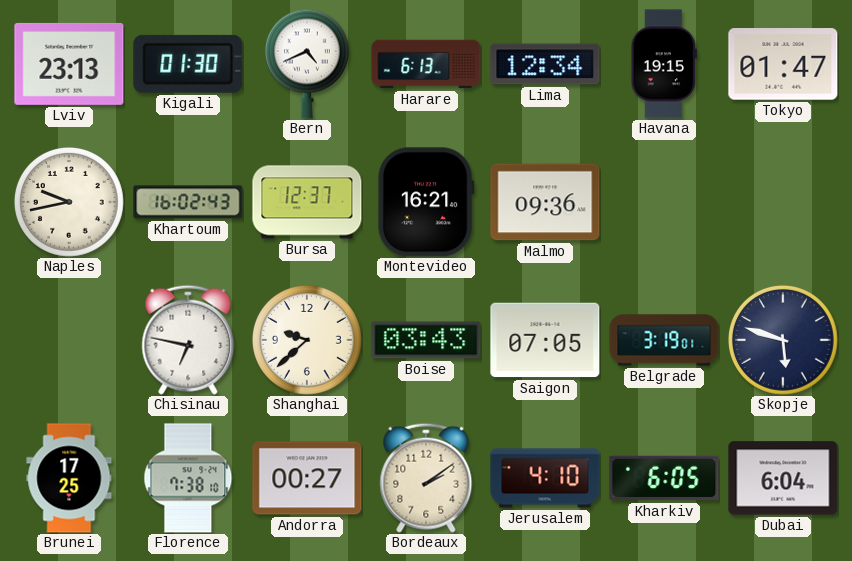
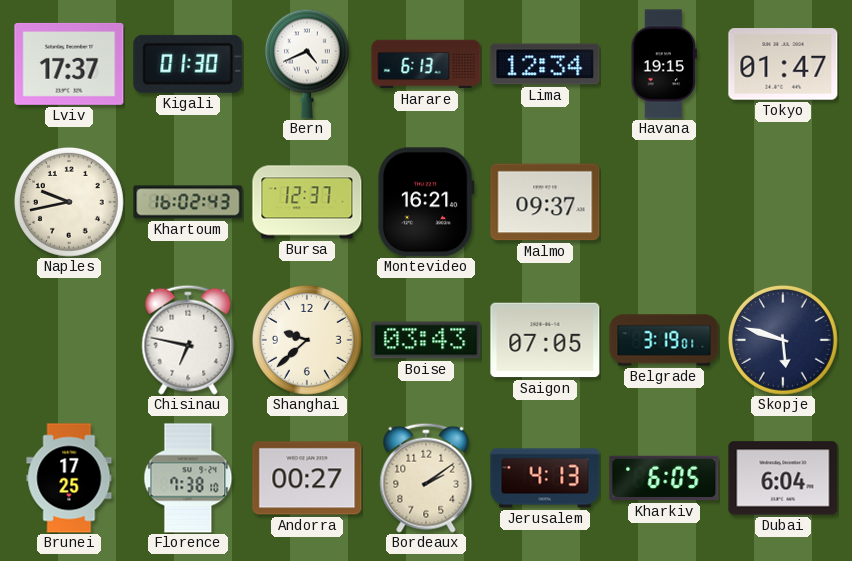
Lviv: 23:13 -> 17:37 (69, 64)
Malmo: 09:36 -> 09:37 (545, 202)
Jerusalem: 4:10 -> 4:13 (545, 478)
